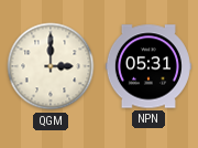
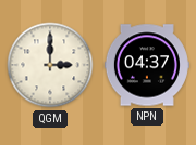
NPN: 05:31 -> 04:37 (147, 65)
